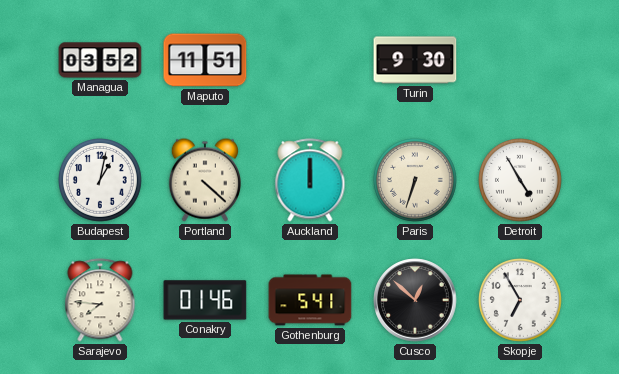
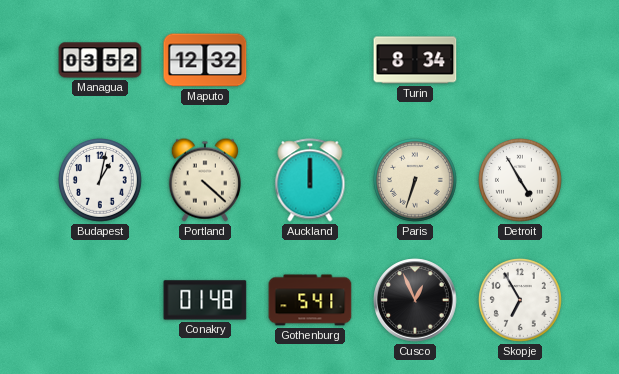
Maputo: 11:51 -> 12:32 (205, 60)
Turin: 9:30 -> 8:34 (415, 60)
Sarajevo: 7:46 -> none (100, 300)
Conakry: 01:46 -> 01:48 (205, 300)
Cusco: 12:52 -> 12:56 (415, 300)
